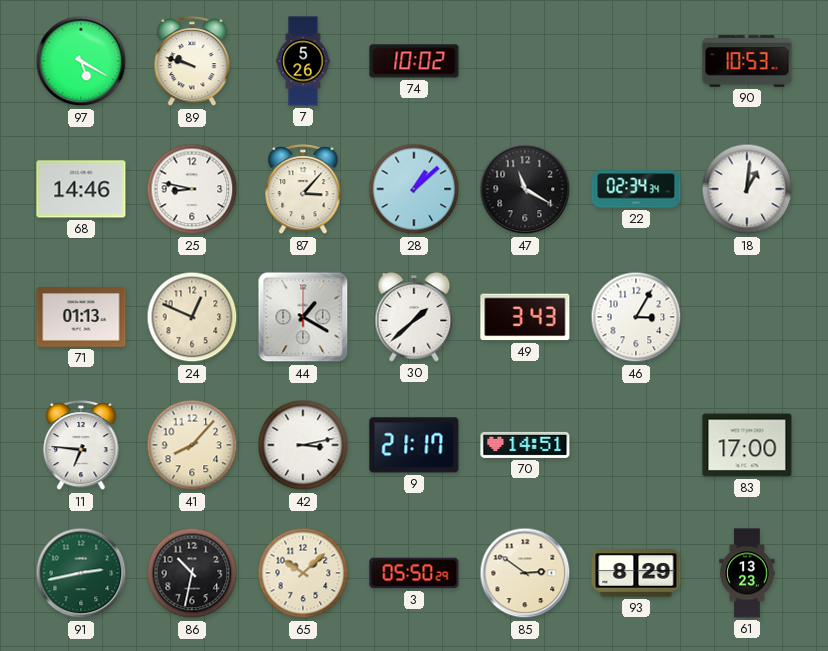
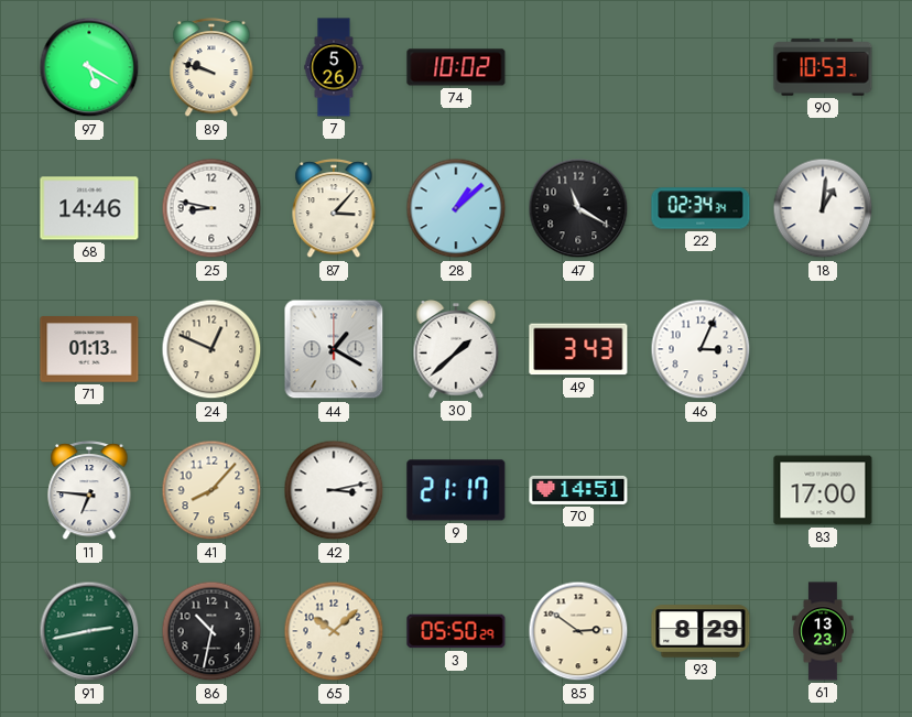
46: 3:05 -> 3:04 (701, 349)
